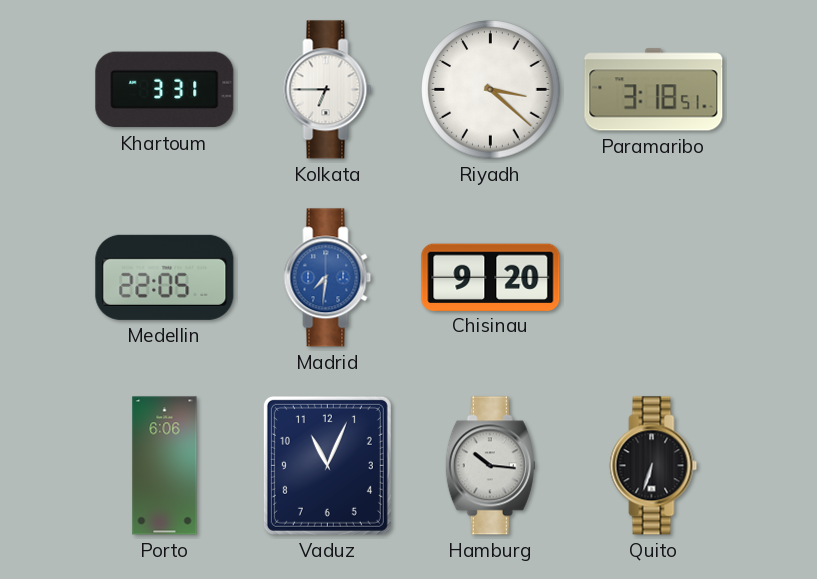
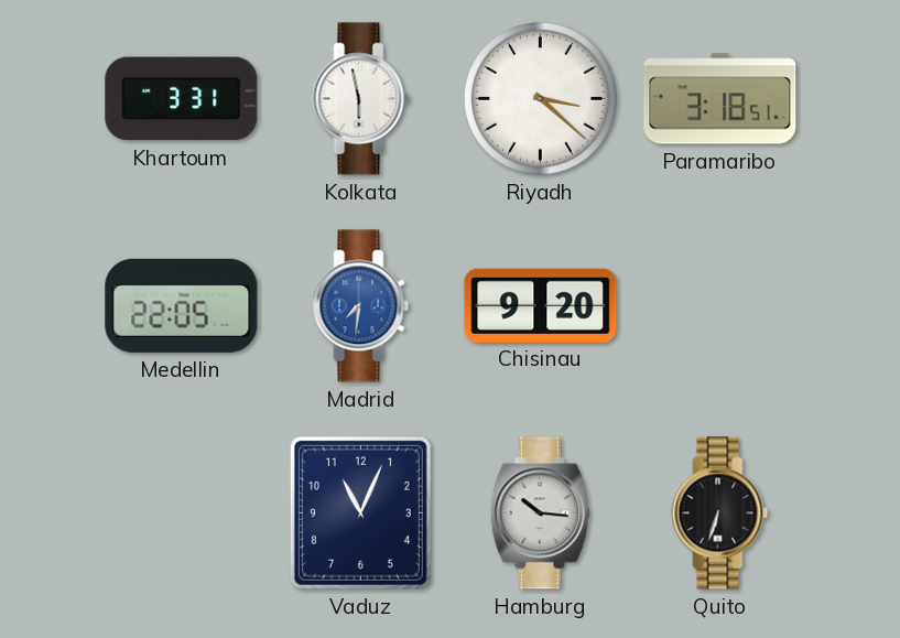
Kolkata: 6:45 -> 5:58 (361, 99)
Porto: 6:06 -> none (165, 466)
